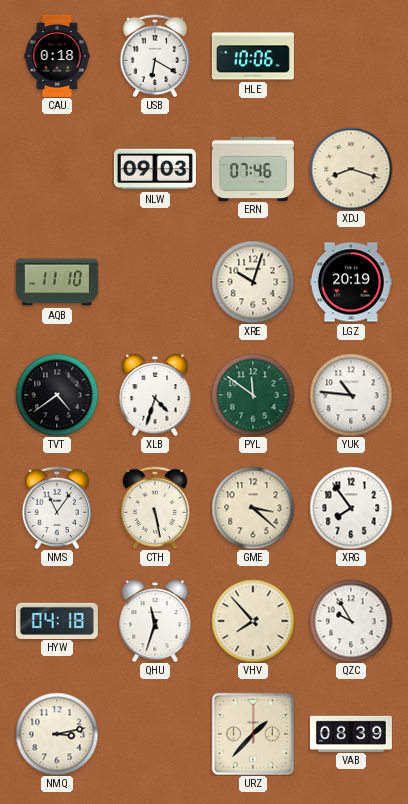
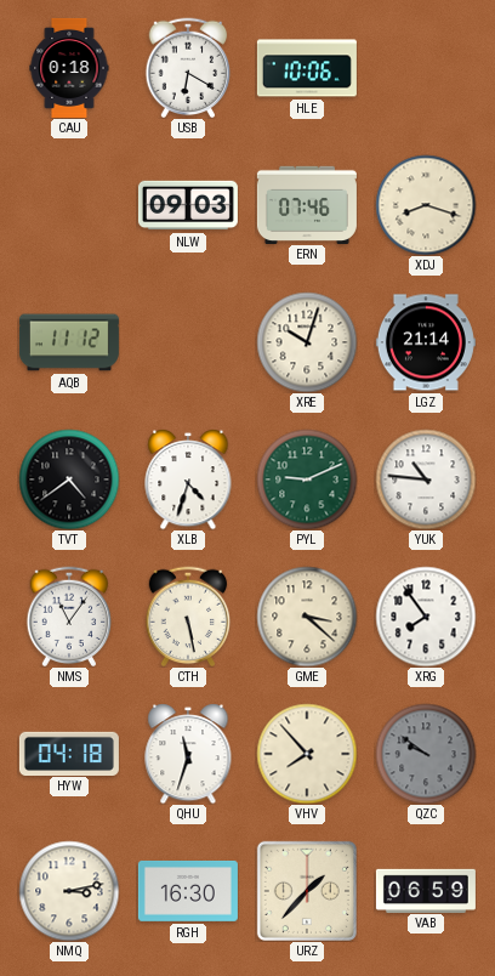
AQB: 11:10 -> 11:12 (69, 342)
LGZ: 20:19 -> 21:14 (426, 342)
PYL: 11:51 -> 9:11 (307, 480)
QZC: 9:55 -> 9:51 (426, 754)
QZC dial: white -> grey (426, 754)
RGH: none -> 16:30 (188, 891)
VAB: 08:39 -> 06:59 (426, 890)
